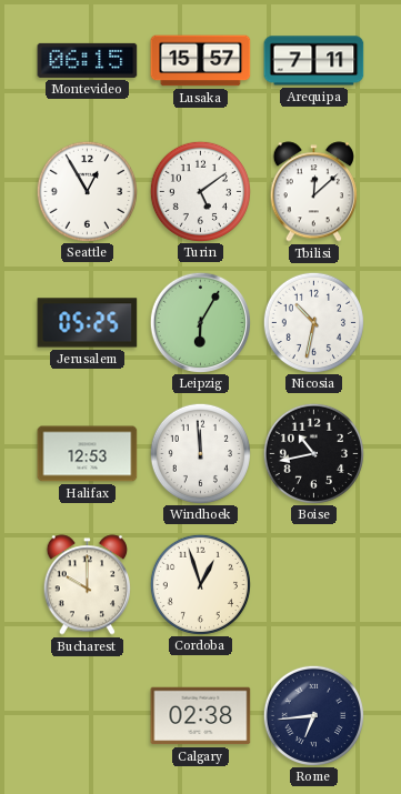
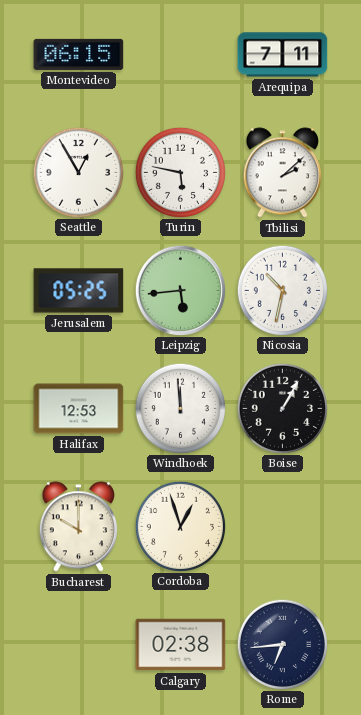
Lusaka: 15:57 -> none (201, 61)
Turin: 5:09 -> 5:47 (180, 172)
Tbilisi: 12:08 -> 2:08 (282, 173)
Leipzig: 6:05 -> 5:44 (180, 290)
Boise: 10:43 -> 1:05 (282, 408)
